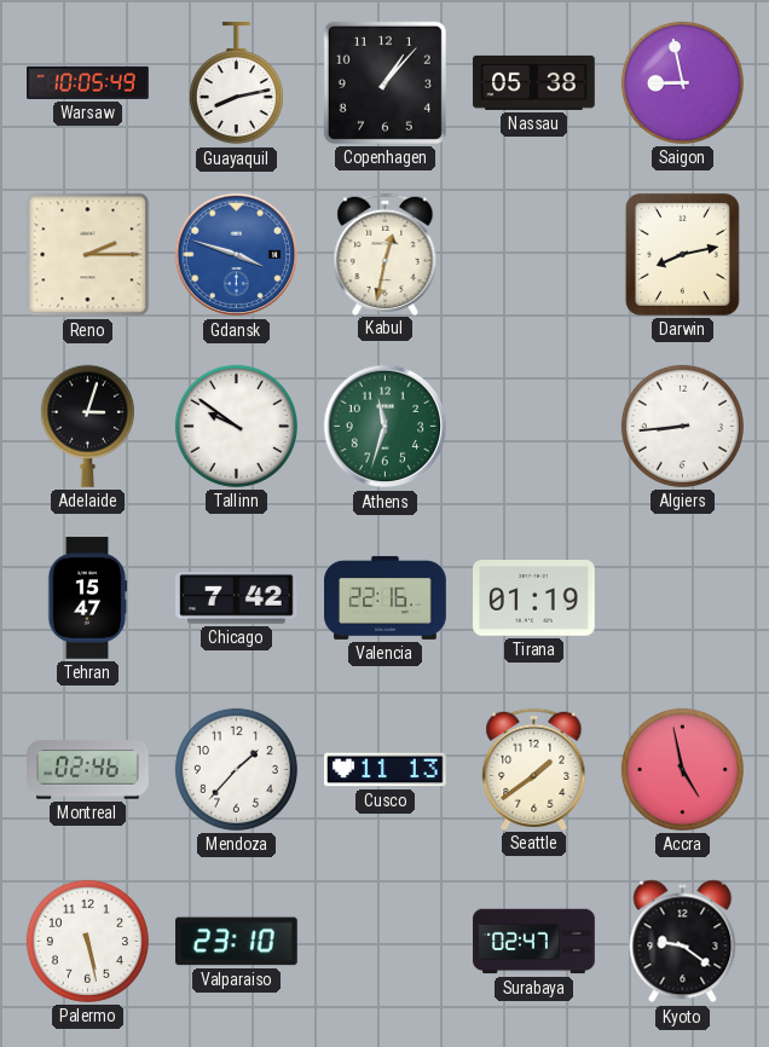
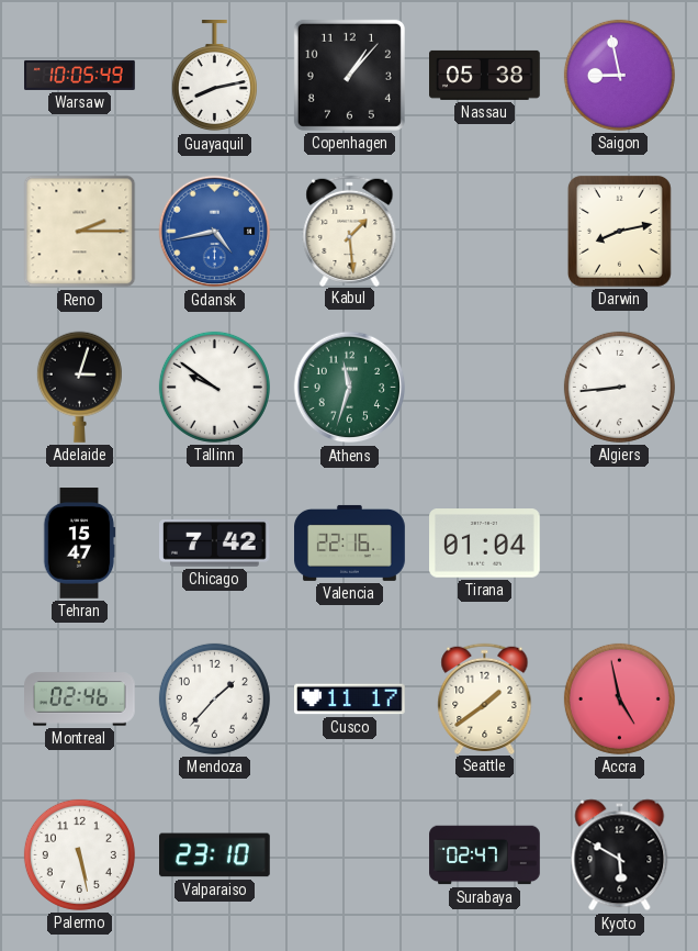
Gdansk: 3:48 -> 4:43 (215, 232)
Kabul: 12:32 -> 1:29 (350, 231)
Tirana: 01:19 -> 01:04 (485, 544)
Cusco: 11:13 -> 11:17 (350, 700)
Kyoto: 9:21 -> 5:50 (620, 855)
